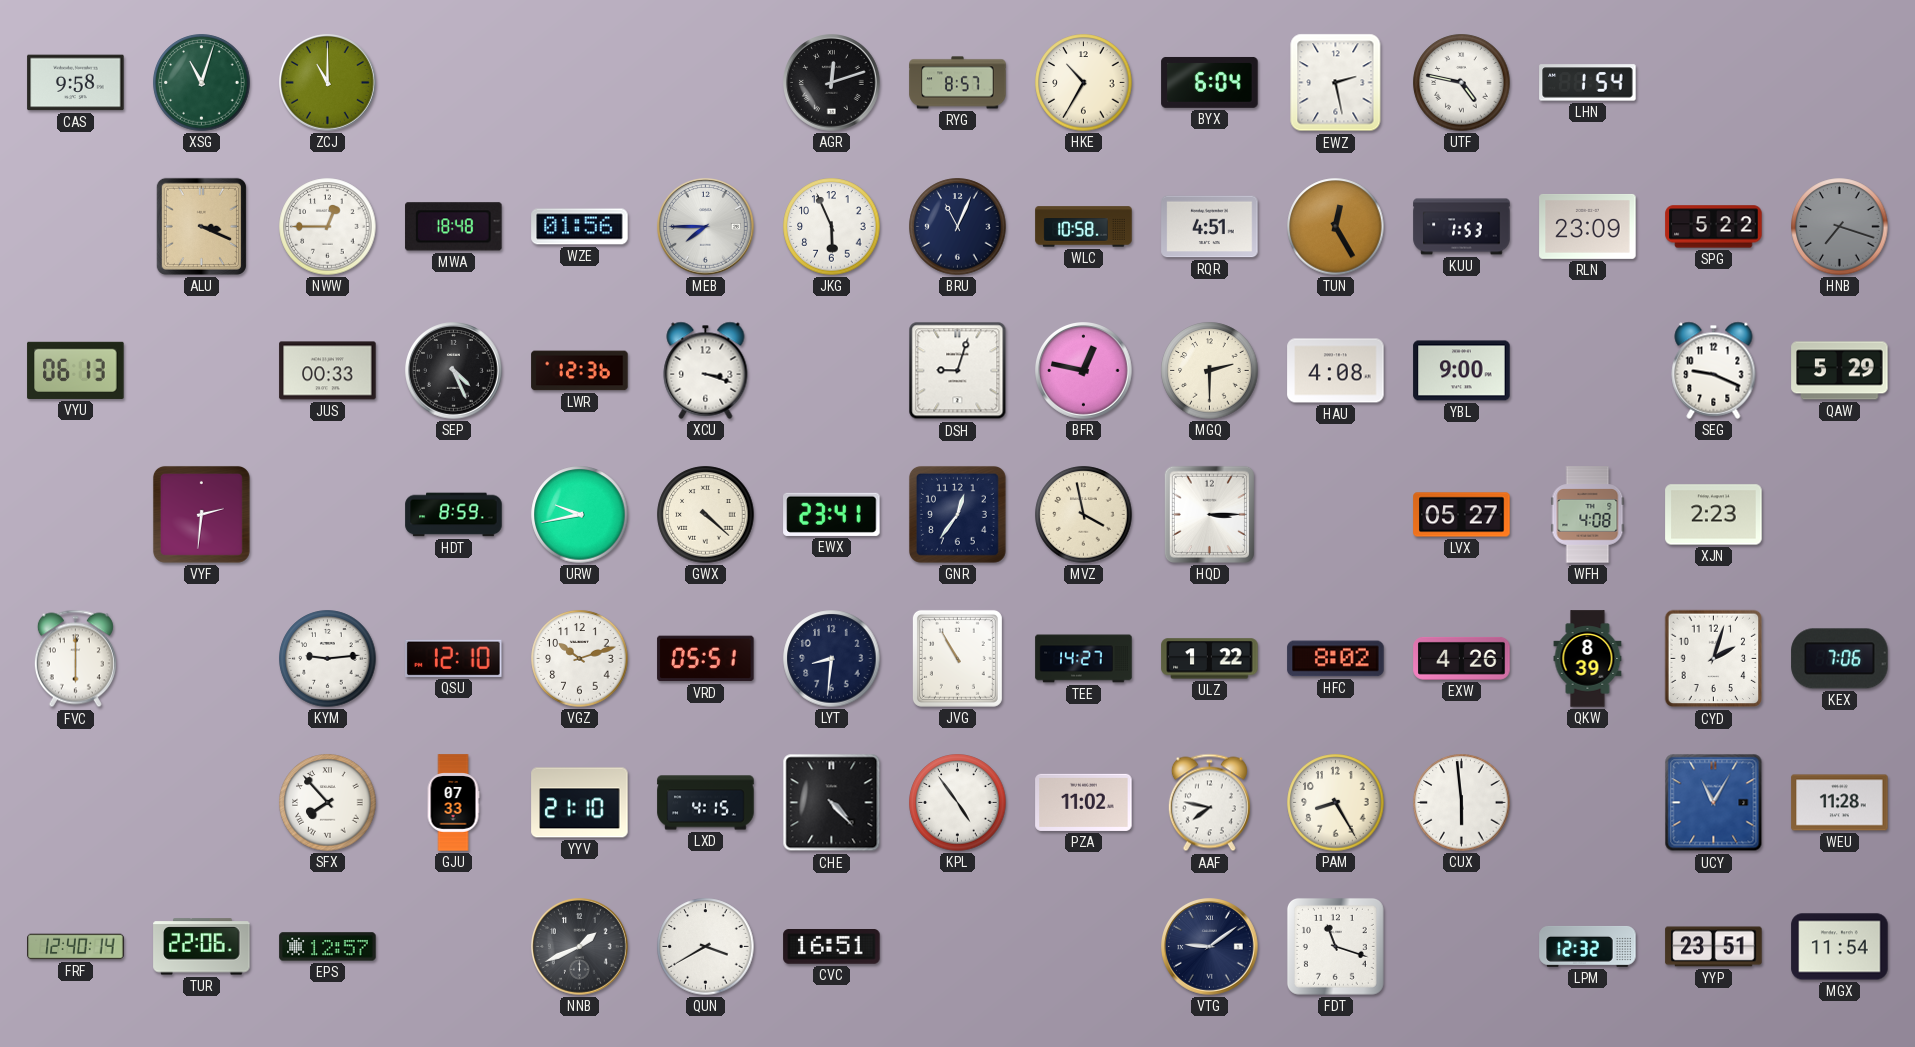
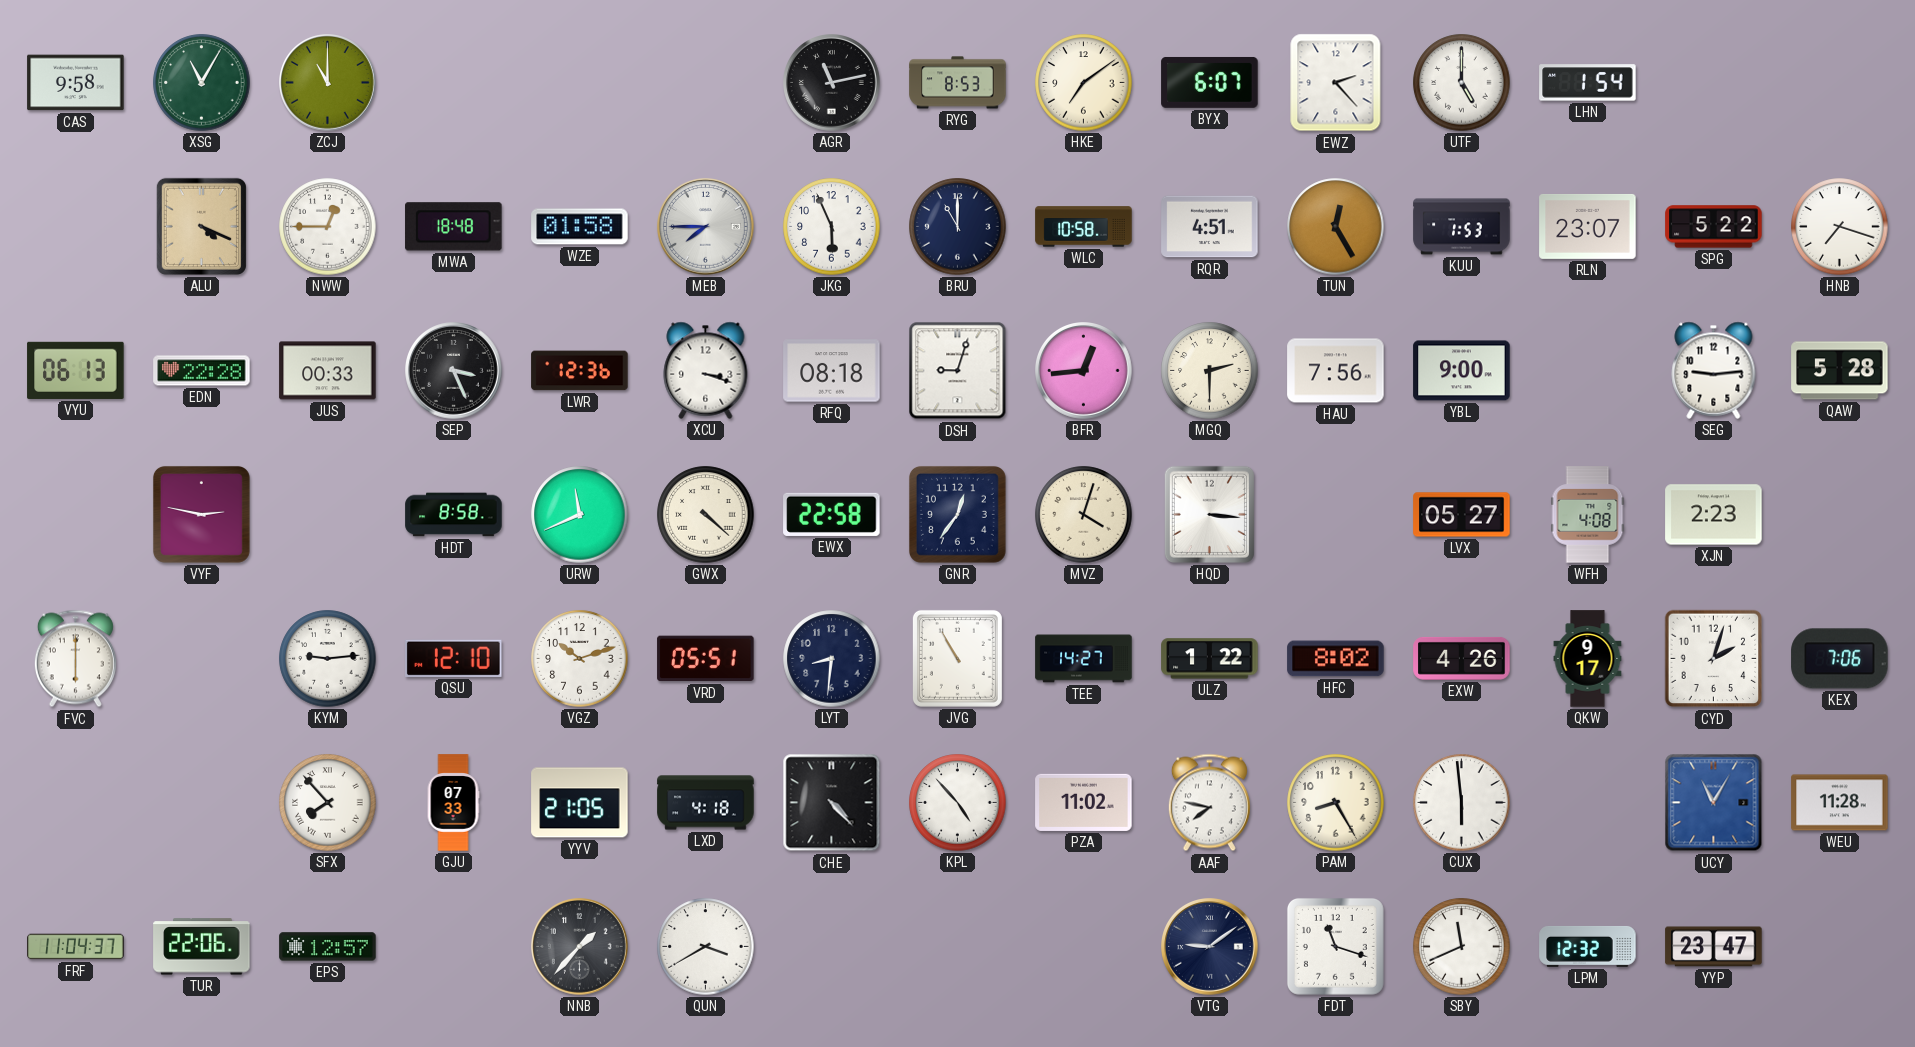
XSG: 11:03 -> 11:05 (202, 83)
AGR: 12:12 -> 11:13 (832, 83)
RYG: 8:57 -> 8:53 (958, 83)
HKE: 10:35 -> 7:09 (1084, 83)
BYX: 6:04 -> 6:07 (1210, 82)
EWZ: 2:28 -> 2:23 (1336, 83)
UTF: 4:47 -> 5:00 (1462, 83)
ALU: 3:19 -> 4:19 (201, 226)
WZE: 01:56 -> 01:58 (580, 227)
BRU: 11:04 -> 11:00 (958, 227)
RLN: 23:09 -> 23:07 (1588, 226)
HNB dial: grey -> white (1840, 227)
EDN: none -> 22:28 (202, 371)
SEP: 4:26 -> 3:26 (454, 371)
RFQ: none -> 08:18 (832, 371)
BFR: 12:47 -> 12:44 (1084, 371)
HAU: 4:08 -> 7:56 (1336, 371)
SEG: 9:19 -> 9:14 (1714, 370)
QAW: 5:29 -> 5:28 (1840, 371)
VYF: 2:31 -> 2:47 (201, 514)
HDT: 8:59 -> 8:58 (454, 515)
URW: 9:43 -> 11:41 (580, 515)
EWX: 23:41 -> 22:58 (832, 514)
MVZ: 3:58 -> 4:03 (1084, 515)
HQD: 3:15 -> 3:16 (1209, 514)
QKW: 8:39 -> 9:17 (1588, 659)
YYV: 21:10 -> 21:05 (580, 803)
LXD: 4:15 -> 4:18 (706, 803)
KPL: 4:54 -> 4:53 (958, 803)
FRF: 12:40 -> 11:04 (76, 947)
NNB: 1:41 -> 1:37 (580, 947)
CVC: 16:51 -> none (832, 947)
SBY: none -> 11:41 (1462, 947)
YYP: 23:51 -> 23:47 (1714, 947)
MGX: 11:54 -> none (1840, 947)
